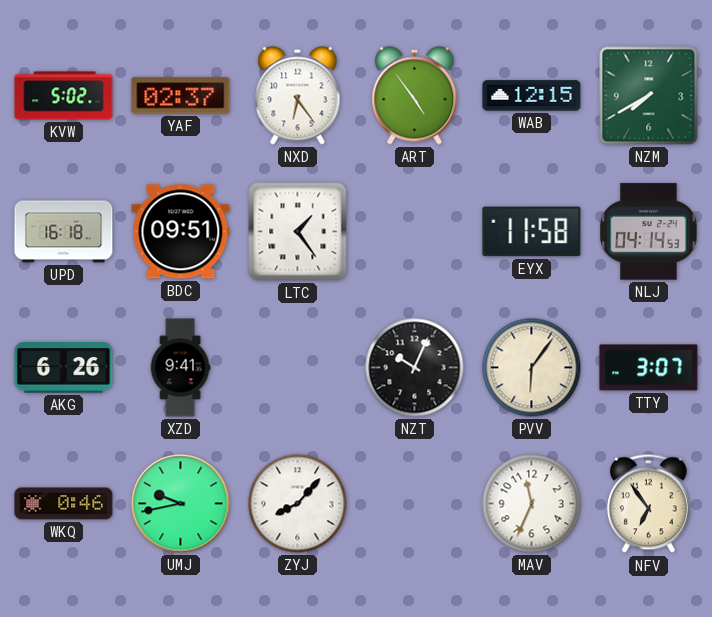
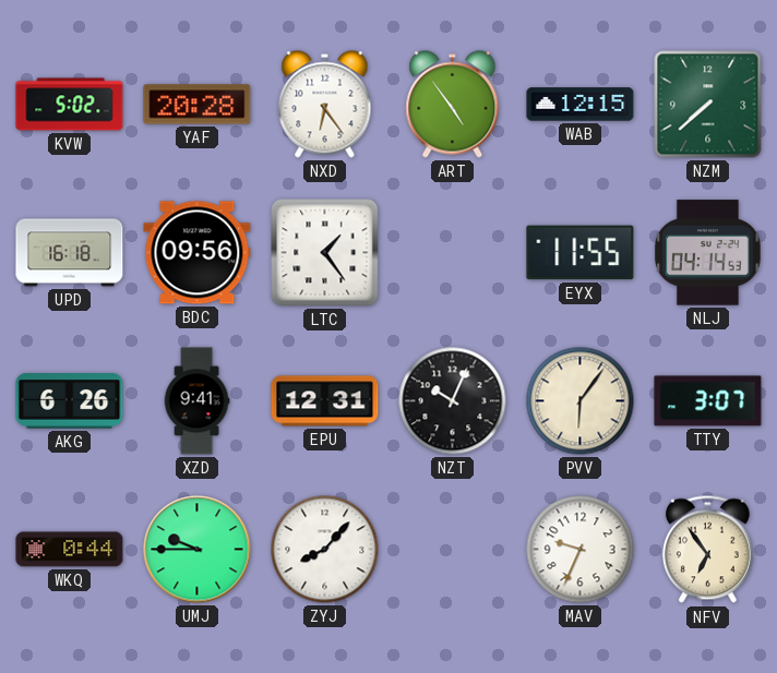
YAF: 02:37 -> 20:28 (198, 105)
NZM: 7:40 -> 7:38 (708, 105)
BDC: 09:51 -> 09:56 (198, 253)
EYX: 11:58 -> 11:55 (581, 253)
EPU: none -> 12:31 (325, 401)
WKQ: 0:46 -> 0:44 (70, 550)
UMJ: 9:43 -> 9:45 (198, 550)
MAV: 11:34 -> 9:34 (581, 550)
